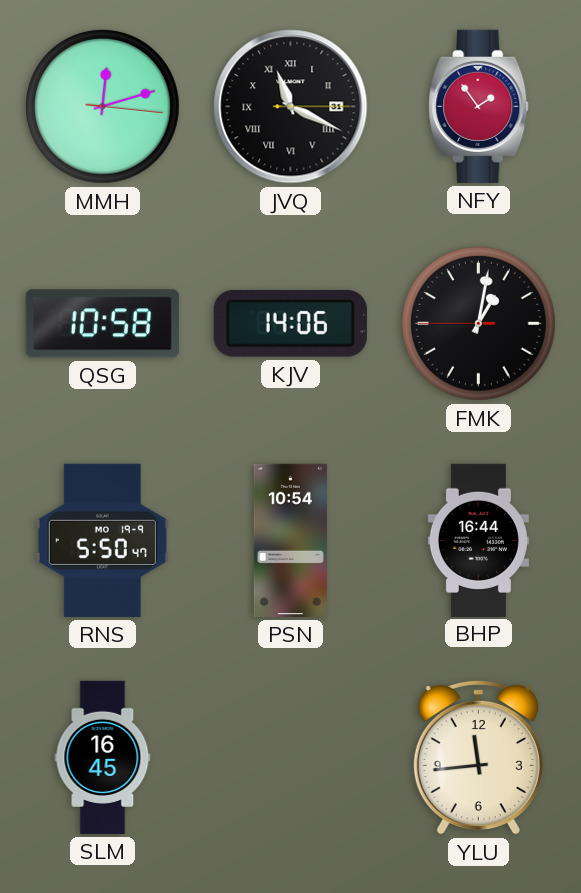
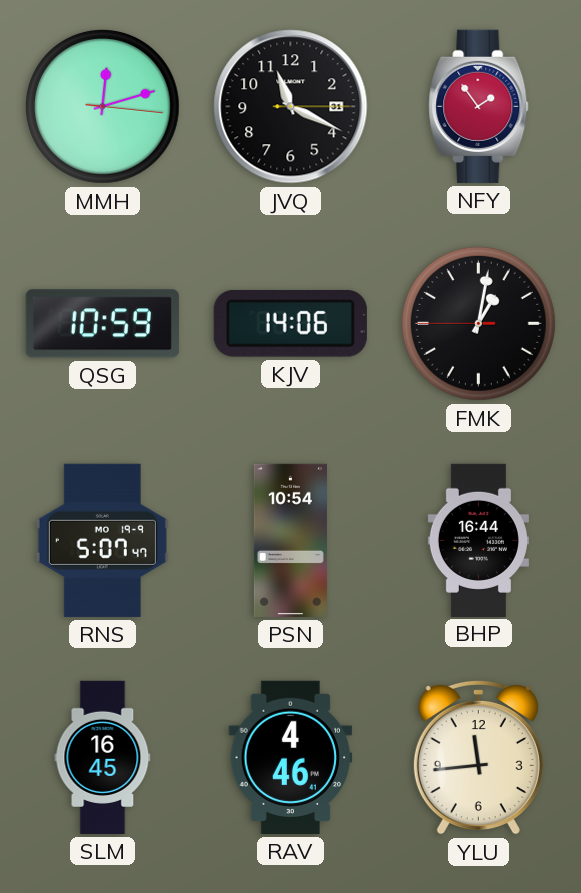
JVQ numerals: Roman -> Arabic (291, 107)
QSG: 10:58 -> 10:59 (102, 324)
RNS: 5:50 -> 5:07 (102, 540)
RAV: none -> 4:46 (291, 757)
